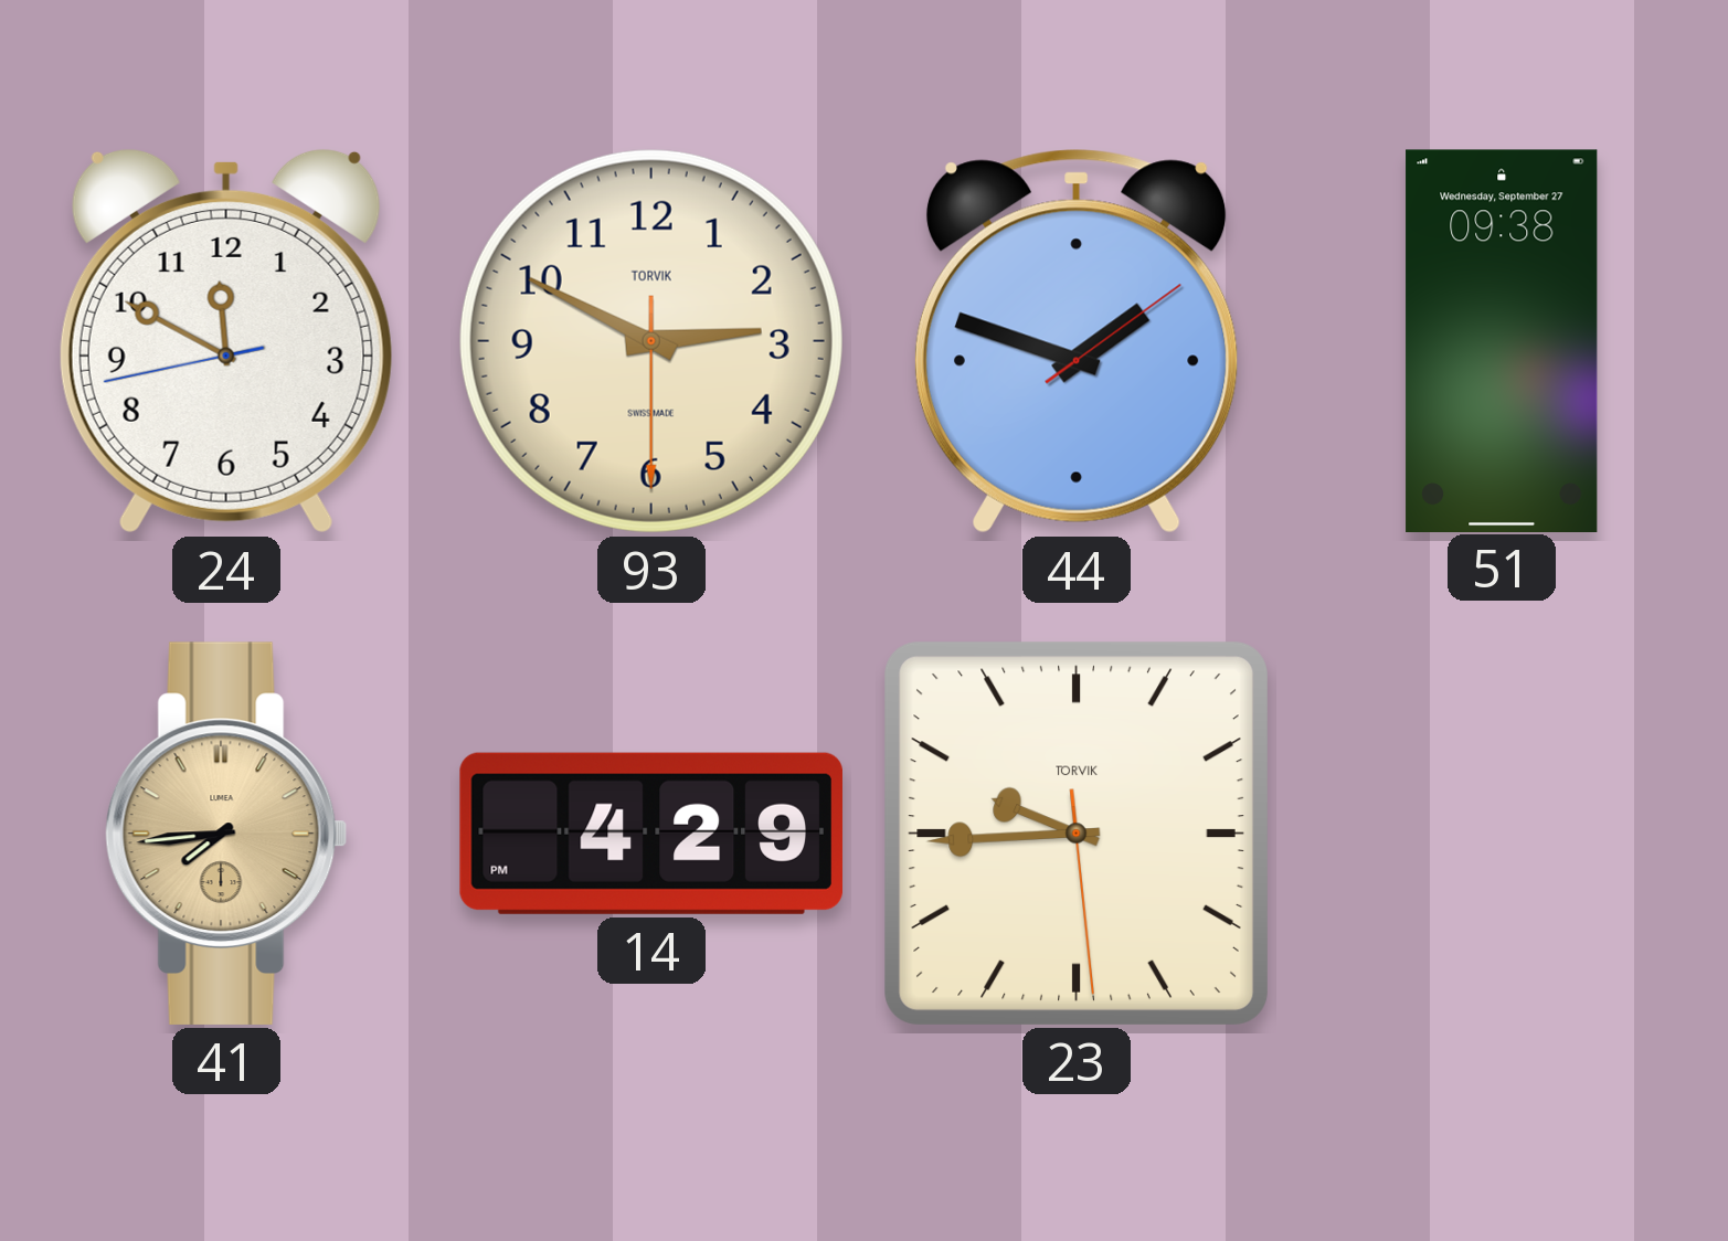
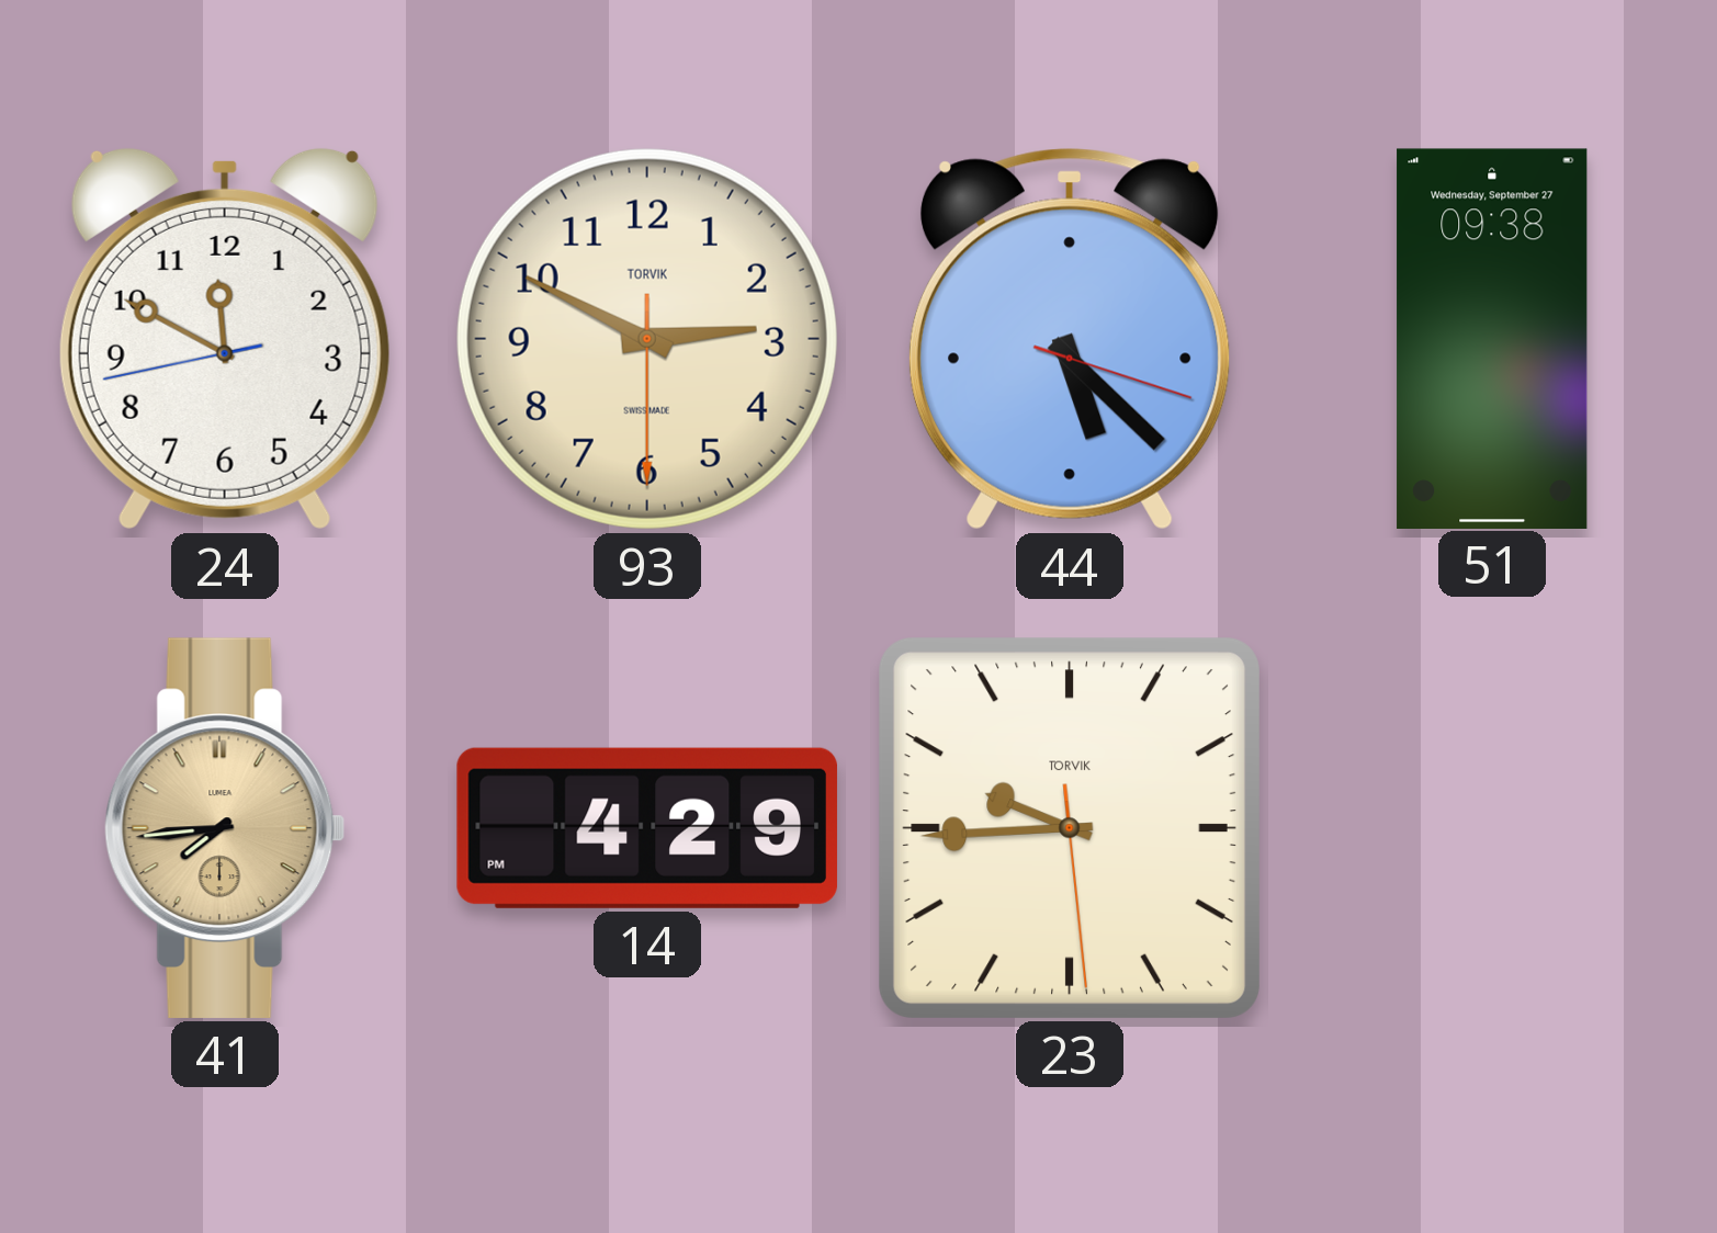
44: 1:48 -> 5:22 (1070, 339)
